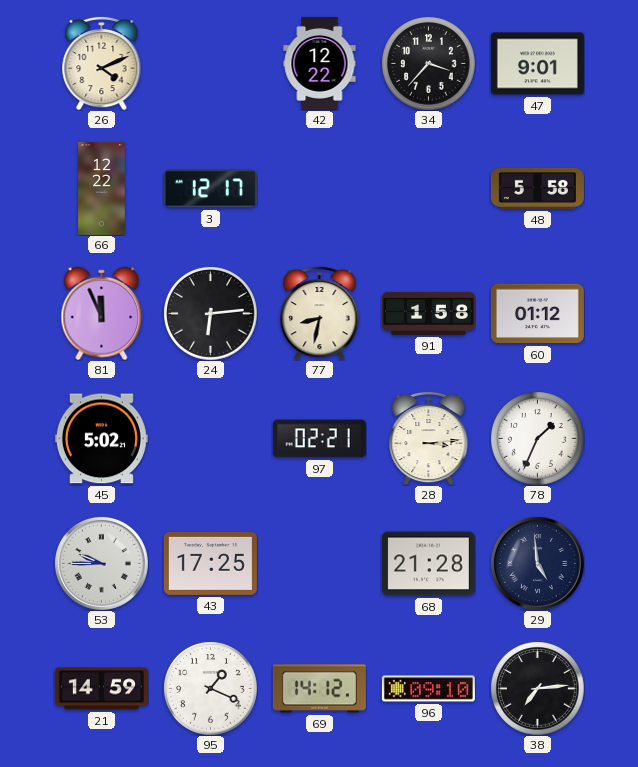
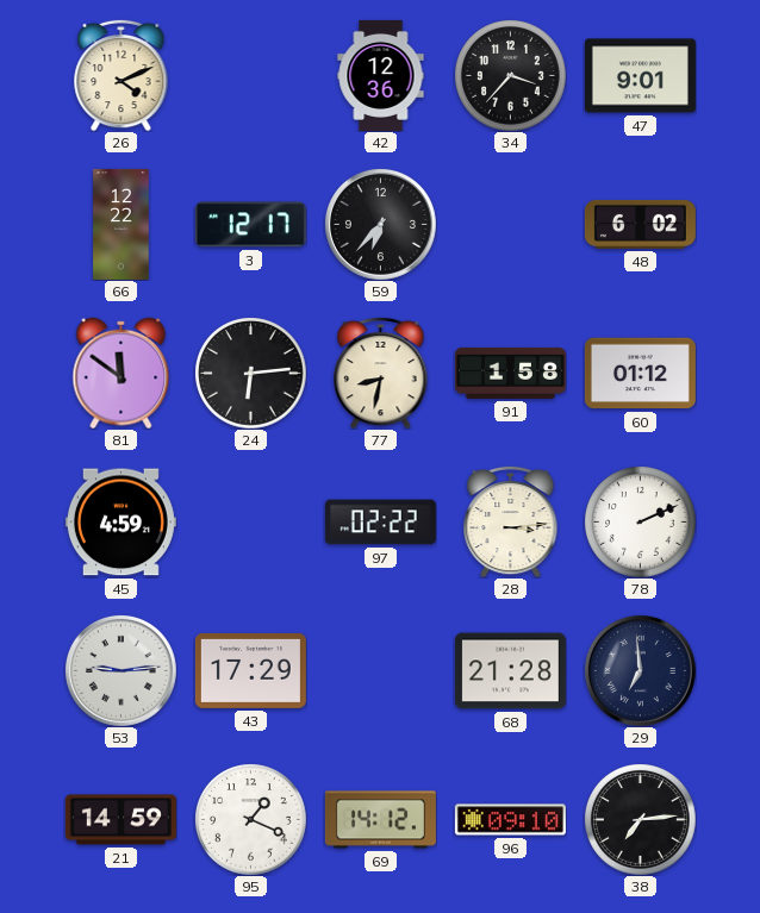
42: 12:22 -> 12:36 (381, 75)
59: none -> 6:37 (380, 224)
48: 5:58 -> 6:02 (640, 224)
81: 11:56 -> 11:51 (122, 373)
45: 5:02 -> 4:59 (120, 523)
97: 02:21 -> 02:22 (380, 523)
78: 1:34 -> 2:11 (640, 521)
53: 9:45 -> 9:14 (120, 670)
43: 17:25 -> 17:29 (250, 670)
29: 4:59 -> 6:59 (640, 670)
